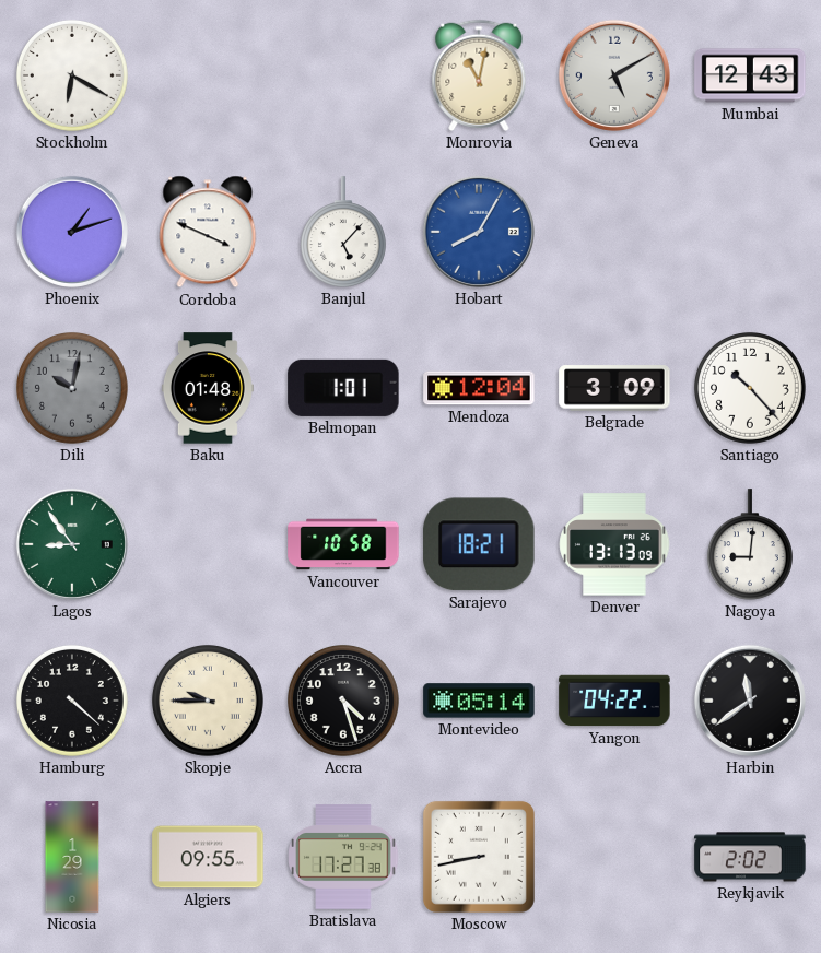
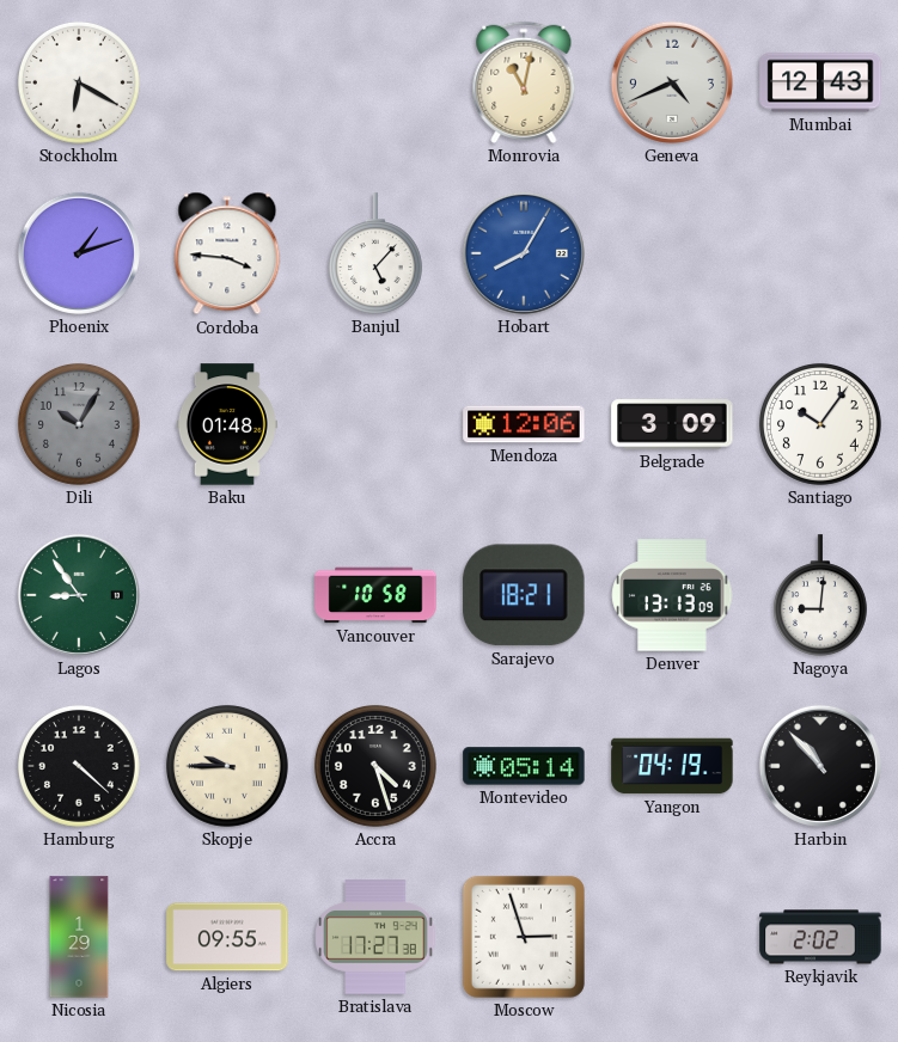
Geneva: 5:10 -> 4:41 (672, 82)
Cordoba: 3:49 -> 3:46 (227, 253)
Dili: 10:02 -> 10:05 (79, 424)
Belmopan: 1:01 -> none (343, 388)
Mendoza: 12:04 -> 12:06 (524, 424)
Santiago: 10:23 -> 10:06 (820, 424)
Yangon: 04:22 -> 04:19 (672, 766)
Harbin: 11:39 -> 10:53 (820, 766)
Moscow: 8:43 -> 2:57 (524, 937)
